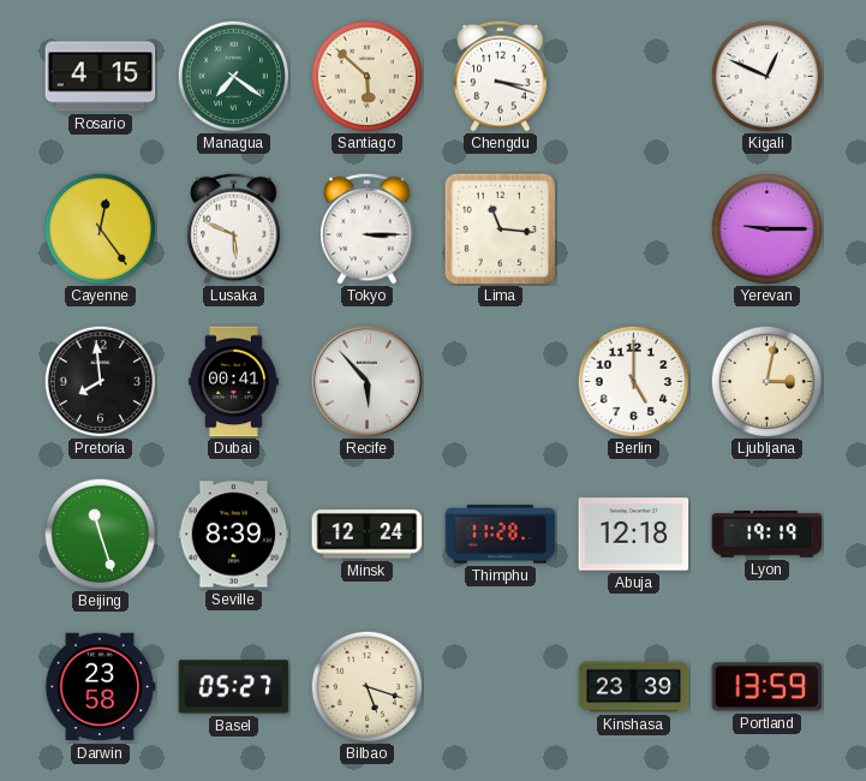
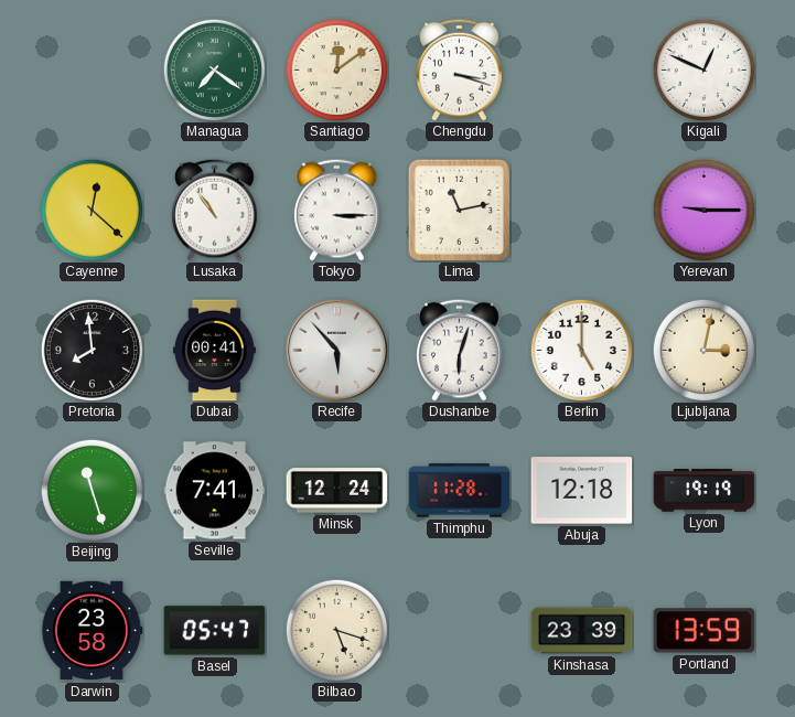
Rosario: 4:15 -> none (101, 77)
Santiago: 5:52 -> 12:09 (336, 69)
Cayenne: 12:24 -> 12:22 (92, 210)
Lusaka: 5:49 -> 10:54 (215, 210)
Lima: 11:16 -> 11:13 (459, 210)
Dushanbe: none -> 6:03 (460, 350)
Seville: 8:39 -> 7:41 (215, 491)
Basel: 05:27 -> 05:47 (215, 631)
